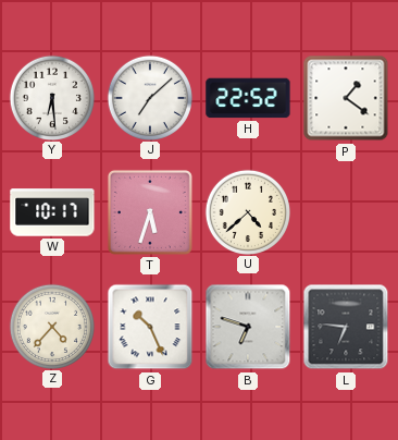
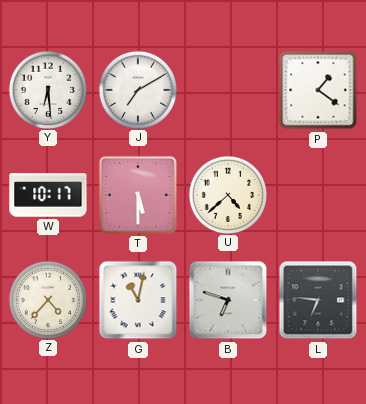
J: 7:08 -> 7:10 (137, 89)
H: 22:52 -> none (248, 98)
T: 5:33 -> 5:30 (138, 195)
G: 10:26 -> 11:02 (138, 300)
